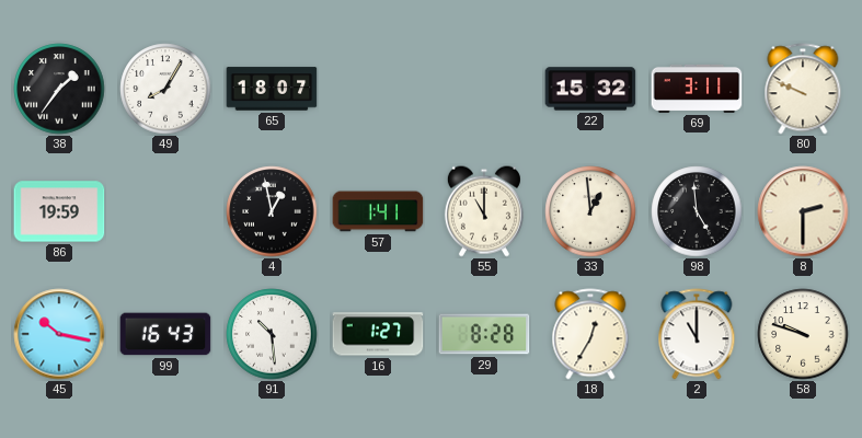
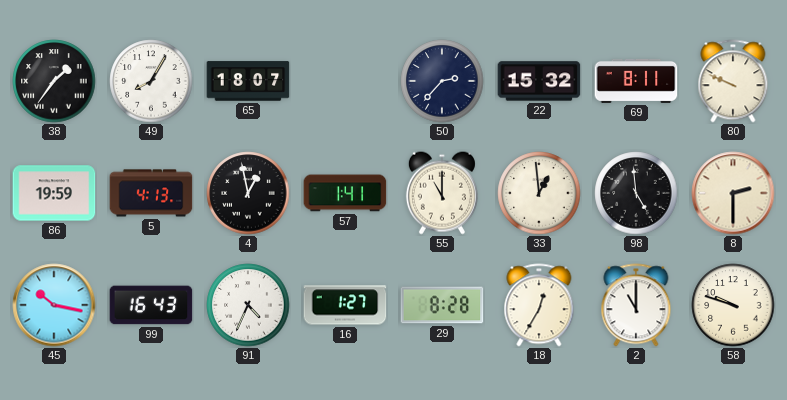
50: none -> 2:37 (442, 81)
69: 3:11 -> 8:11 (636, 81)
5: none -> 4:13 (151, 193)
91: 10:29 -> 4:34 (248, 305)
